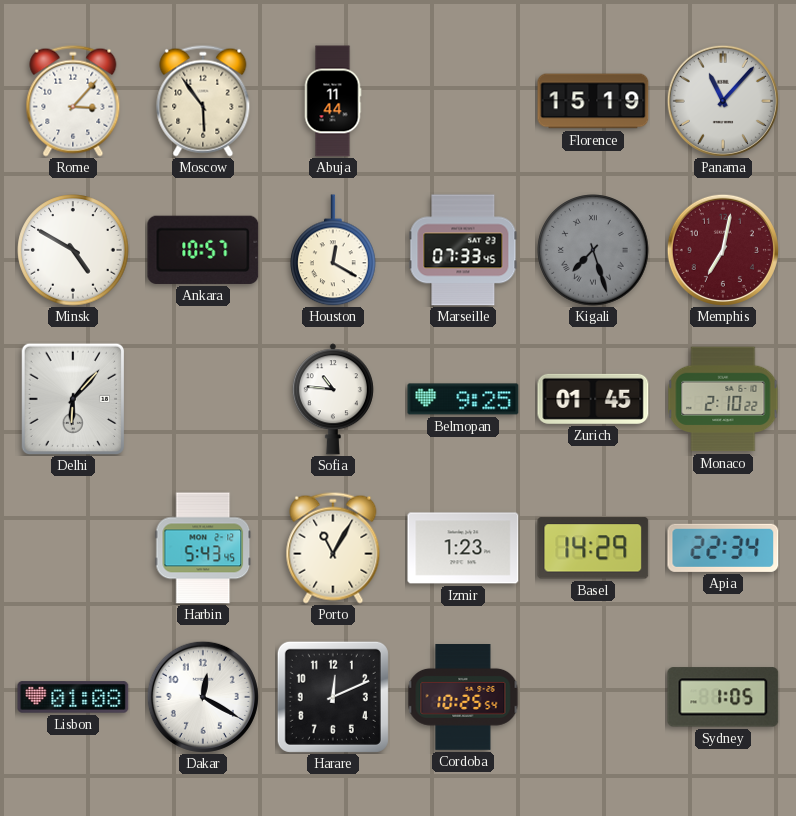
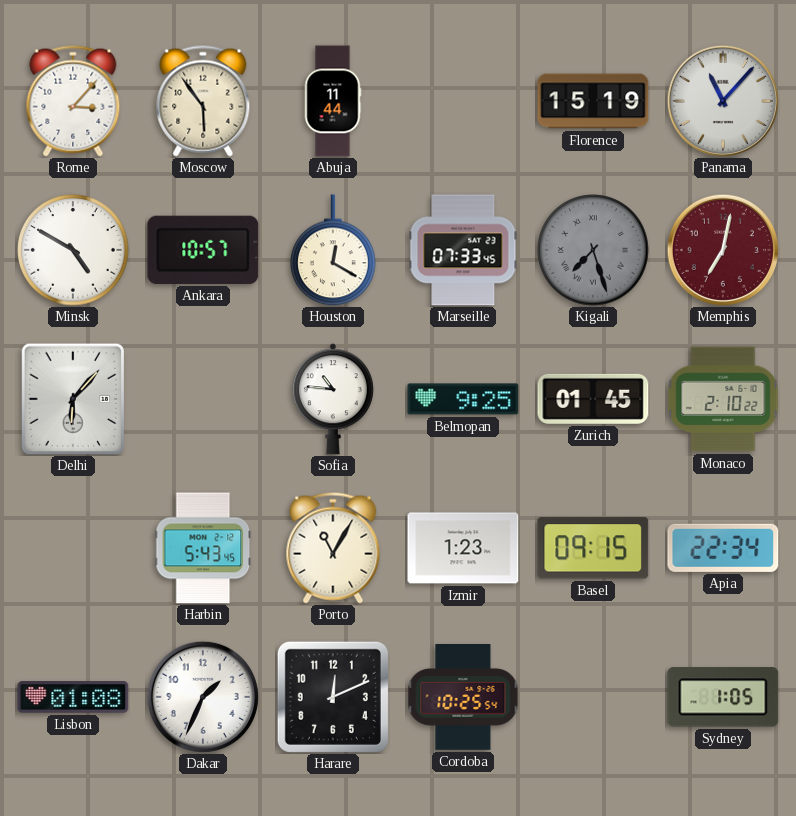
Basel: 14:29 -> 09:15 (593, 548)
Dakar: 12:20 -> 1:34 (203, 697)
